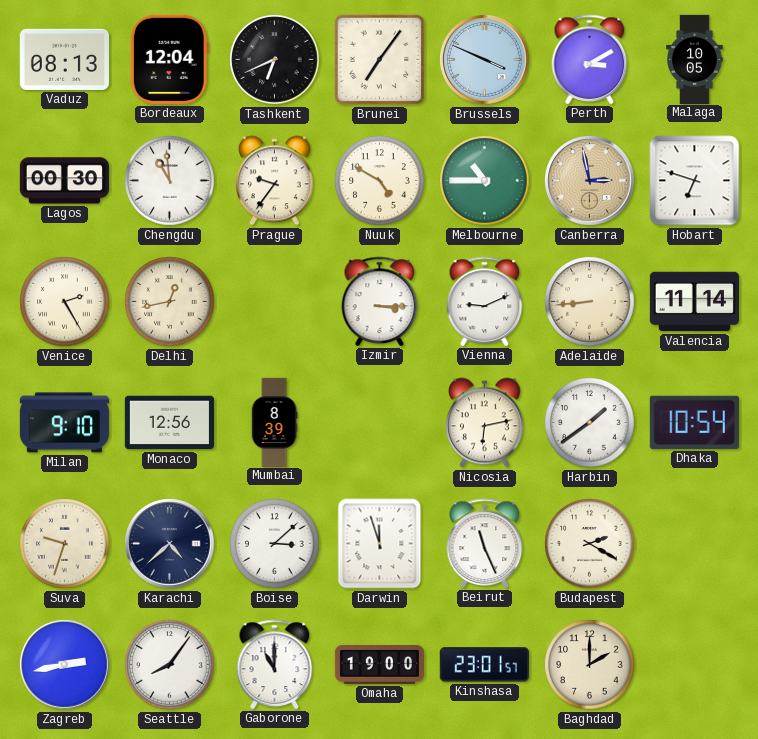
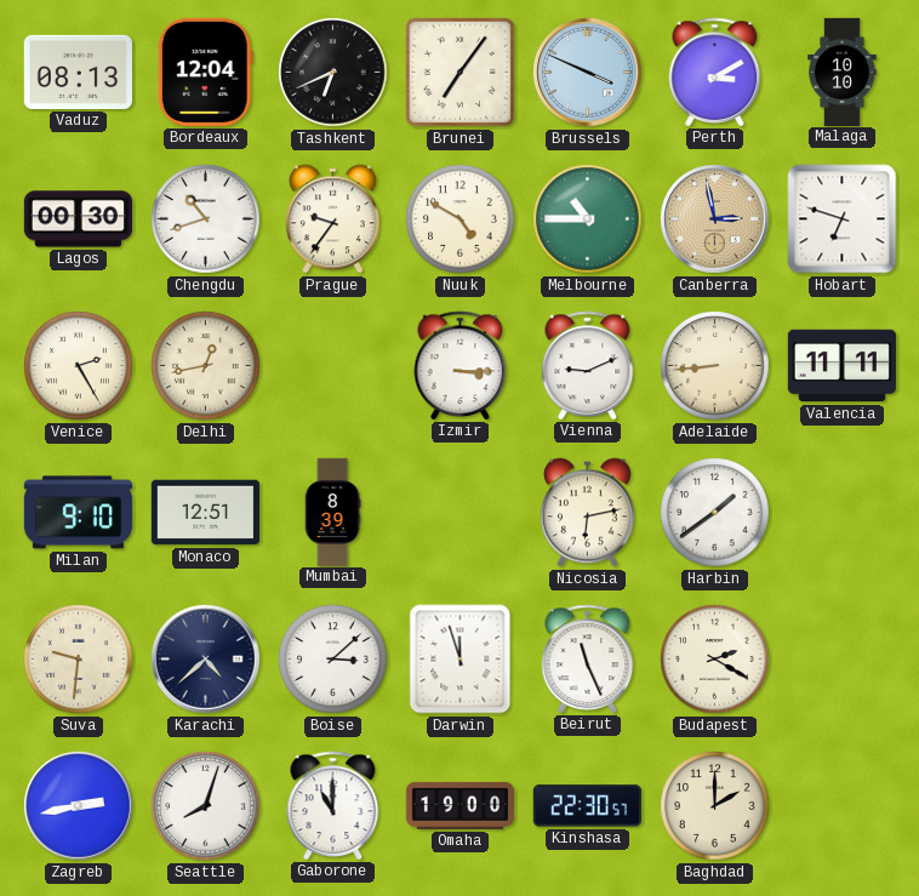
Malaga: 10:05 -> 10:10 (843, 72)
Chengdu: 10:59 -> 10:42 (206, 219)
Valencia: 11:14 -> 11:11 (841, 366)
Monaco: 12:56 -> 12:51 (205, 513)
Dhaka: 10:54 -> none (694, 422)
Suva: 9:33 -> 9:31 (79, 660)
Seattle: 8:06 -> 8:03 (206, 806)
Kinshasa: 23:01 -> 22:30 (587, 806)
